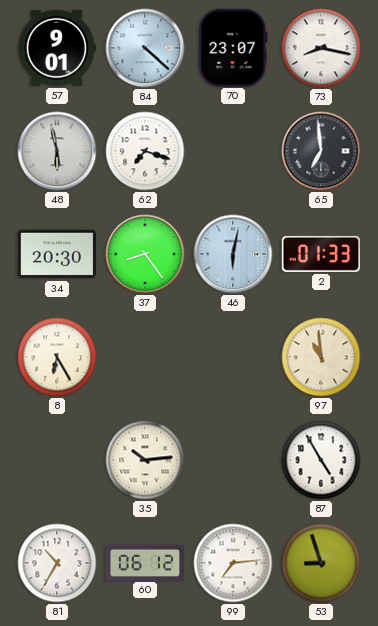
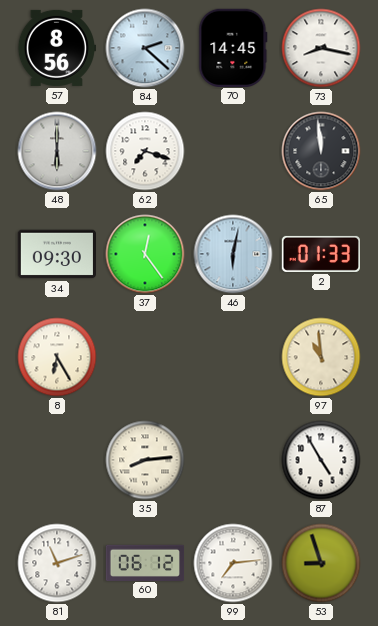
57: 9:01 -> 8:56 (56, 48)
84: 4:22 -> 2:22 (145, 48)
70: 23:07 -> 14:45 (233, 47)
48: 5:58 -> 6:00 (57, 151)
65: 6:59 -> 11:59 (321, 151)
34: 20:30 -> 09:30 (56, 254)
37: 8:24 -> 12:24 (145, 254)
35: 10:14 -> 8:14 (145, 460)
81: 10:35 -> 11:12 (57, 563)
